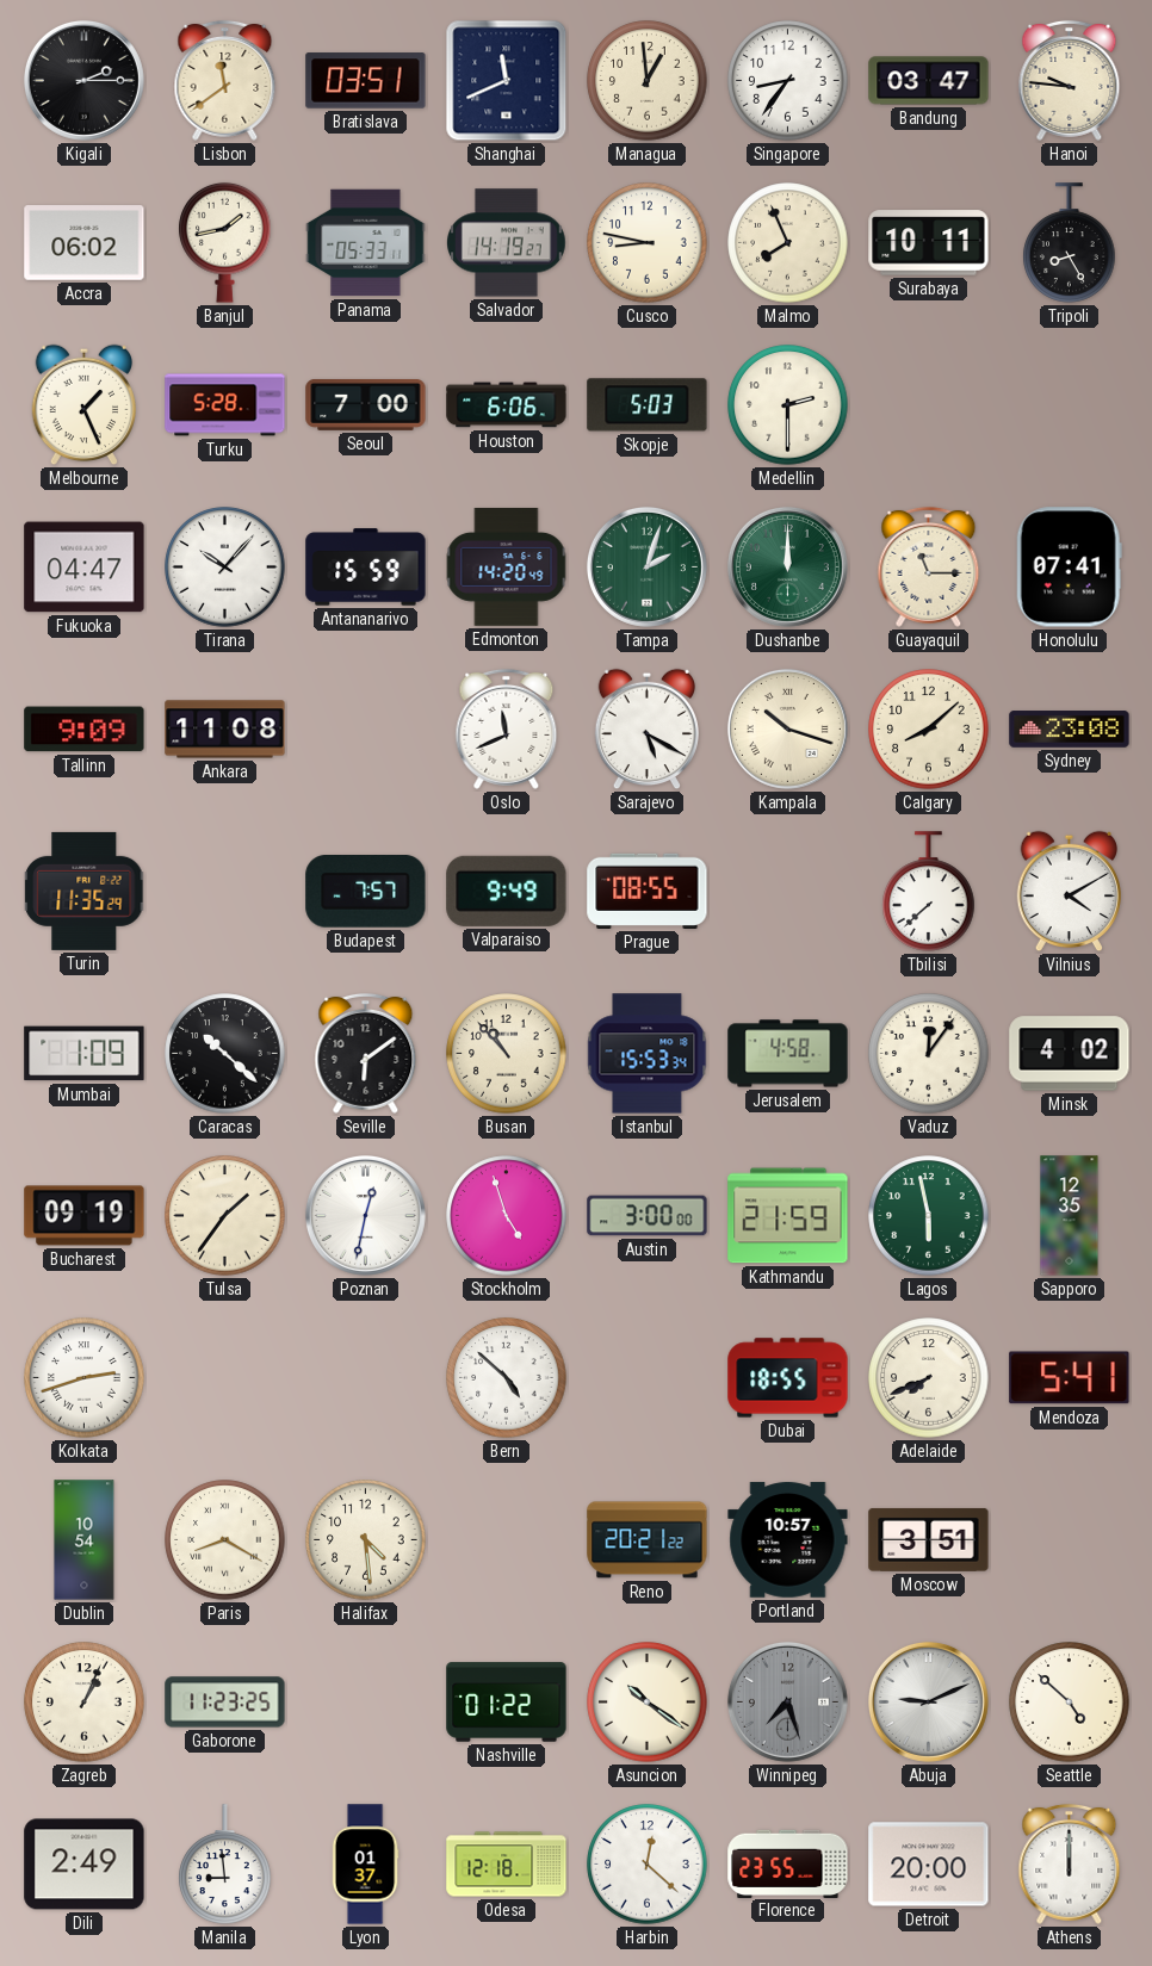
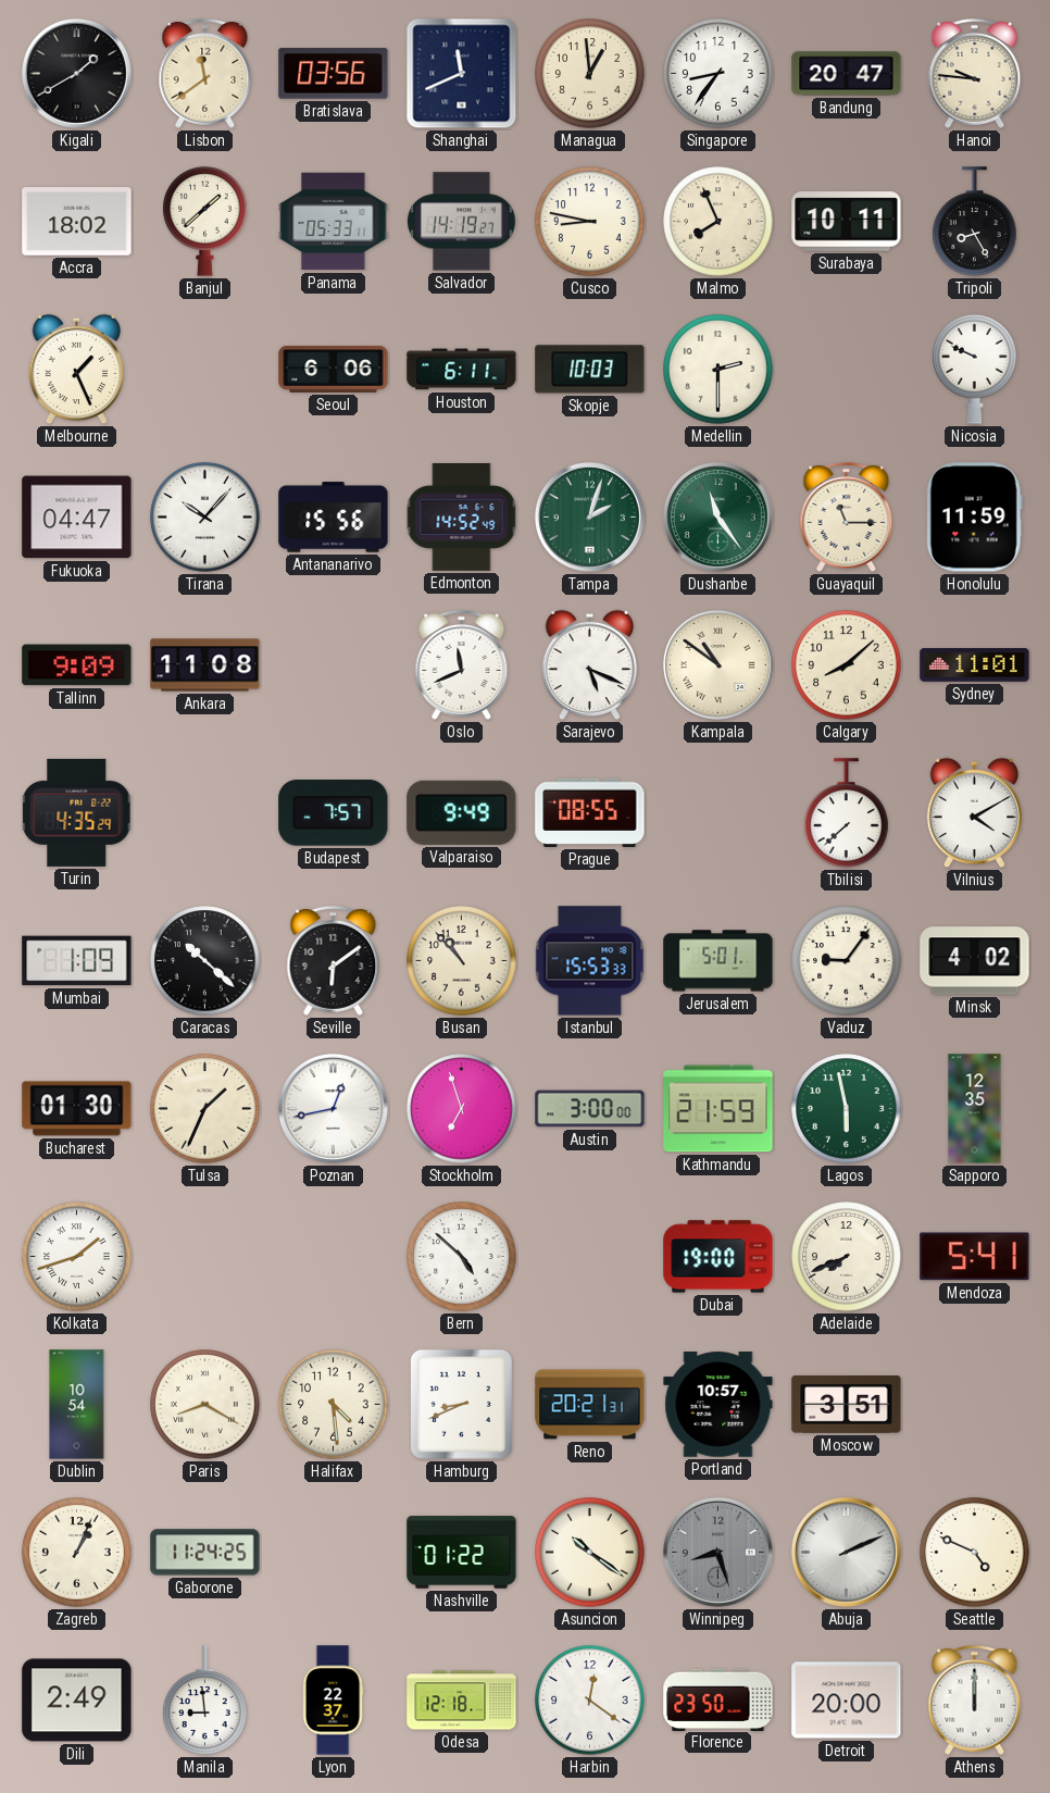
Kigali: 2:15 -> 1:40 (76, 73)
Bratislava: 03:51 -> 03:56 (334, 74)
Bandung: 03:47 -> 20:47 (847, 74)
Accra: 06:02 -> 18:02 (77, 222)
Banjul: 1:43 -> 1:38 (205, 221)
Turku: 5:28 -> none (225, 405)
Seoul: 7:00 -> 6:06 (334, 369)
Houston: 6:06 -> 6:11 (462, 370)
Skopje: 5:03 -> 10:03 (590, 370)
Nicosia: none -> 9:49 (975, 369)
Antananarivo: 15:59 -> 15:56 (334, 518)
Edmonton: 14:20 -> 14:52 (462, 518)
Dushanbe: 12:00 -> 11:24 (717, 516)
Honolulu: 07:41 -> 11:59 (974, 518)
Sarajevo: 5:20 -> 5:19 (589, 665)
Kampala: 10:18 -> 10:51 (717, 664)
Sydney: 23:08 -> 11:01 (975, 665)
Turin: 11:35 -> 4:35 (77, 812)
Istanbul: 15:53:34 -> 15:53:33 (590, 961)
Jerusalem: 4:58 -> 5:01 (718, 961)
Vaduz: 12:06 -> 9:06 (847, 961)
Bucharest: 09:19 -> 01:30 (77, 1109)
Tulsa: 1:36 -> 1:34 (205, 1109)
Poznan: 12:32 -> 12:43 (333, 1108)
Stockholm: 4:57 -> 6:57 (462, 1109)
Kolkata: 2:42 -> 1:42 (77, 1257)
Dubai: 18:55 -> 19:00 (718, 1257)
Hamburg: none -> 8:41 (461, 1404)
Reno: 20:21:22 -> 20:21:31 (590, 1405)
Gaborone: 11:23 -> 11:24 (205, 1553)
Winnipeg: 7:27 -> 8:27 (717, 1552)
Abuja: 9:11 -> 2:11 (846, 1552)
Seattle: 4:52 -> 4:49 (975, 1553)
Lyon: 01:37 -> 22:37 (333, 1701)
Harbin: 12:22 -> 12:21 (590, 1701)
Florence: 23:55 -> 23:50 (718, 1699)
